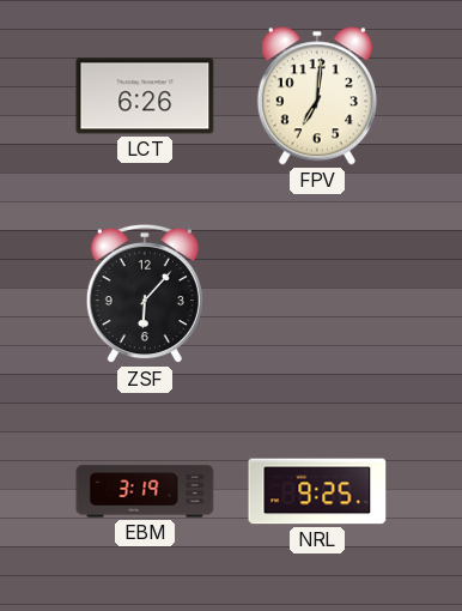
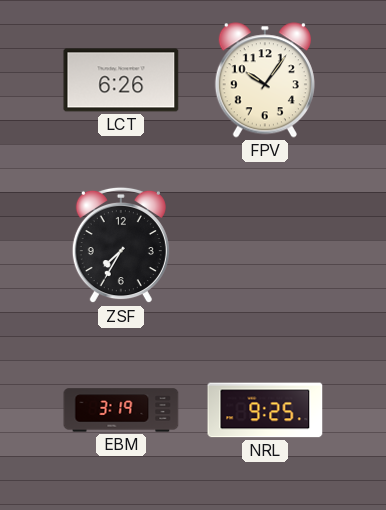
FPV: 7:01 -> 10:06 (265, 80)
ZSF: 6:07 -> 7:35 (121, 245)
